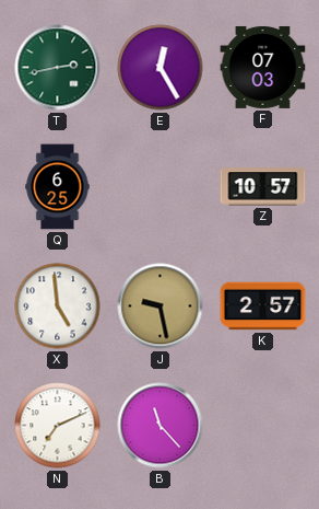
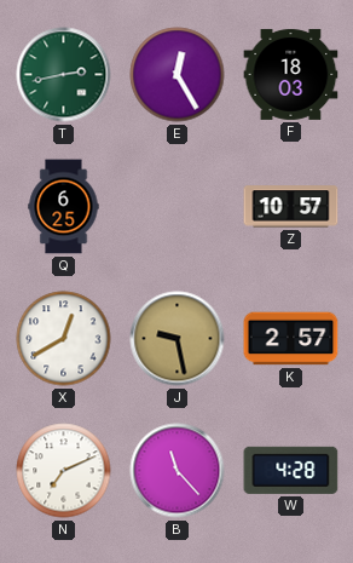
F: 07:03 -> 18:03 (291, 74)
X: 4:59 -> 12:40 (64, 339)
W: none -> 4:28 (291, 470)
